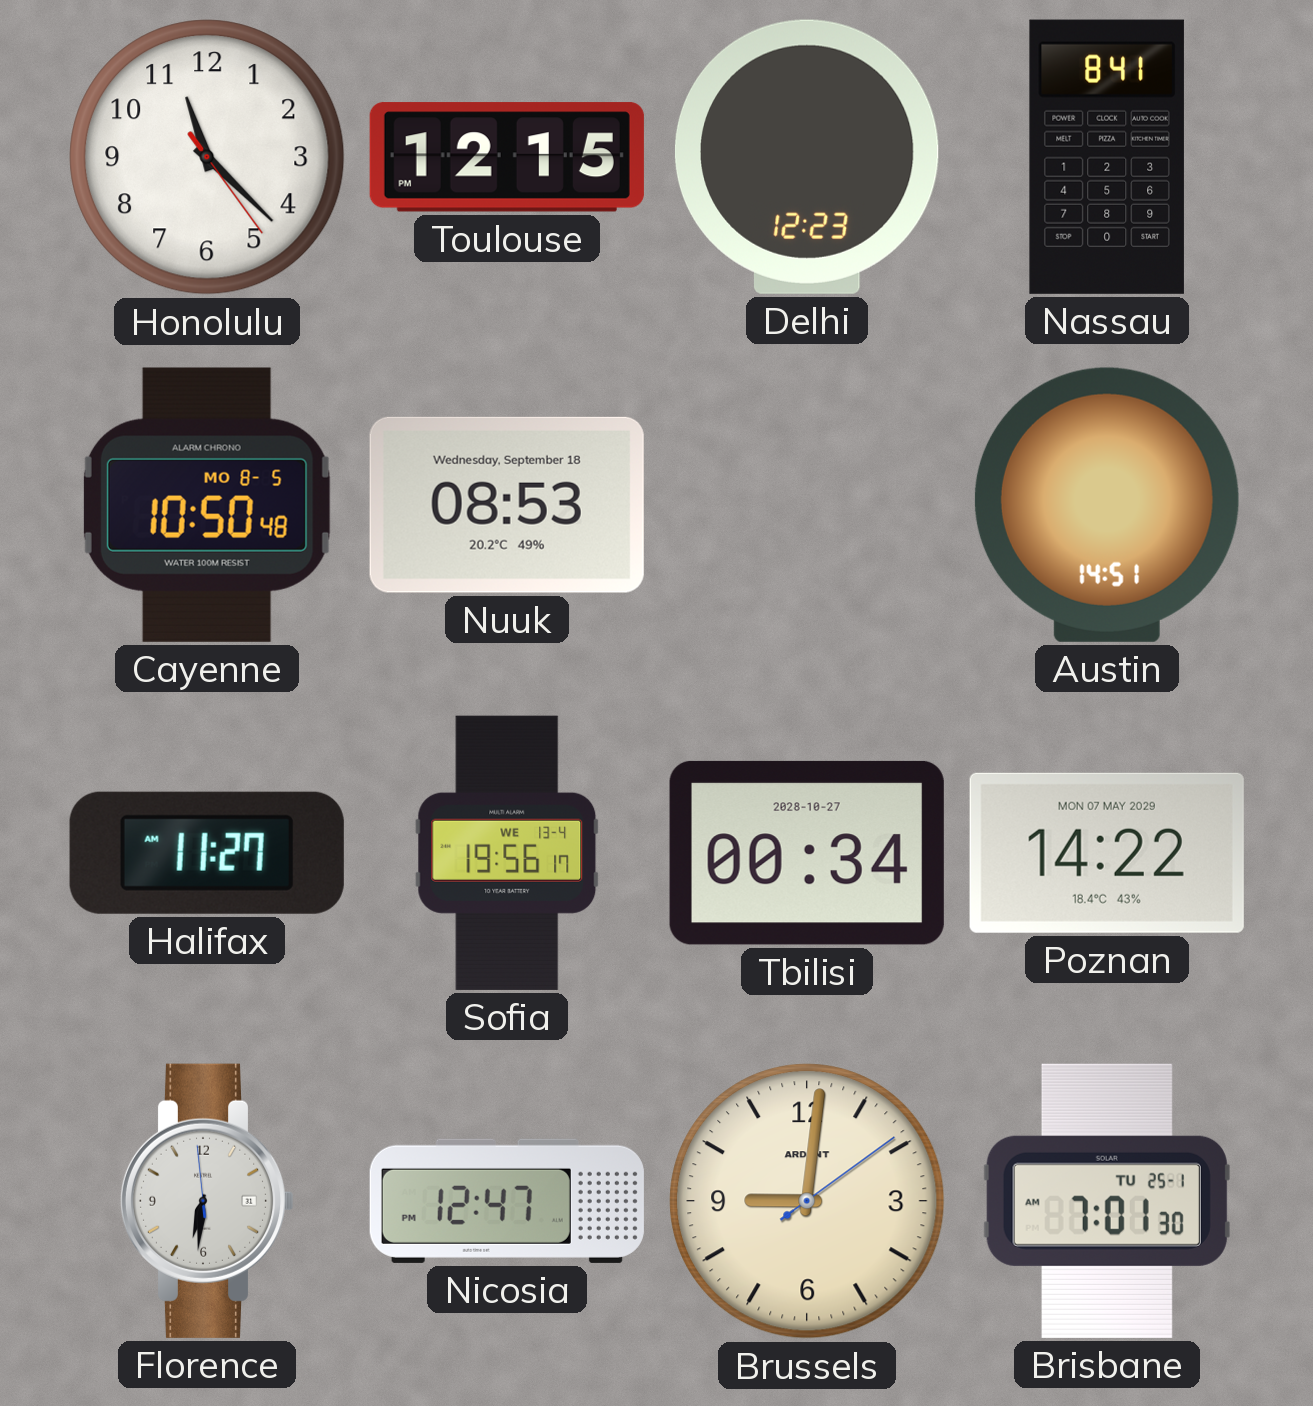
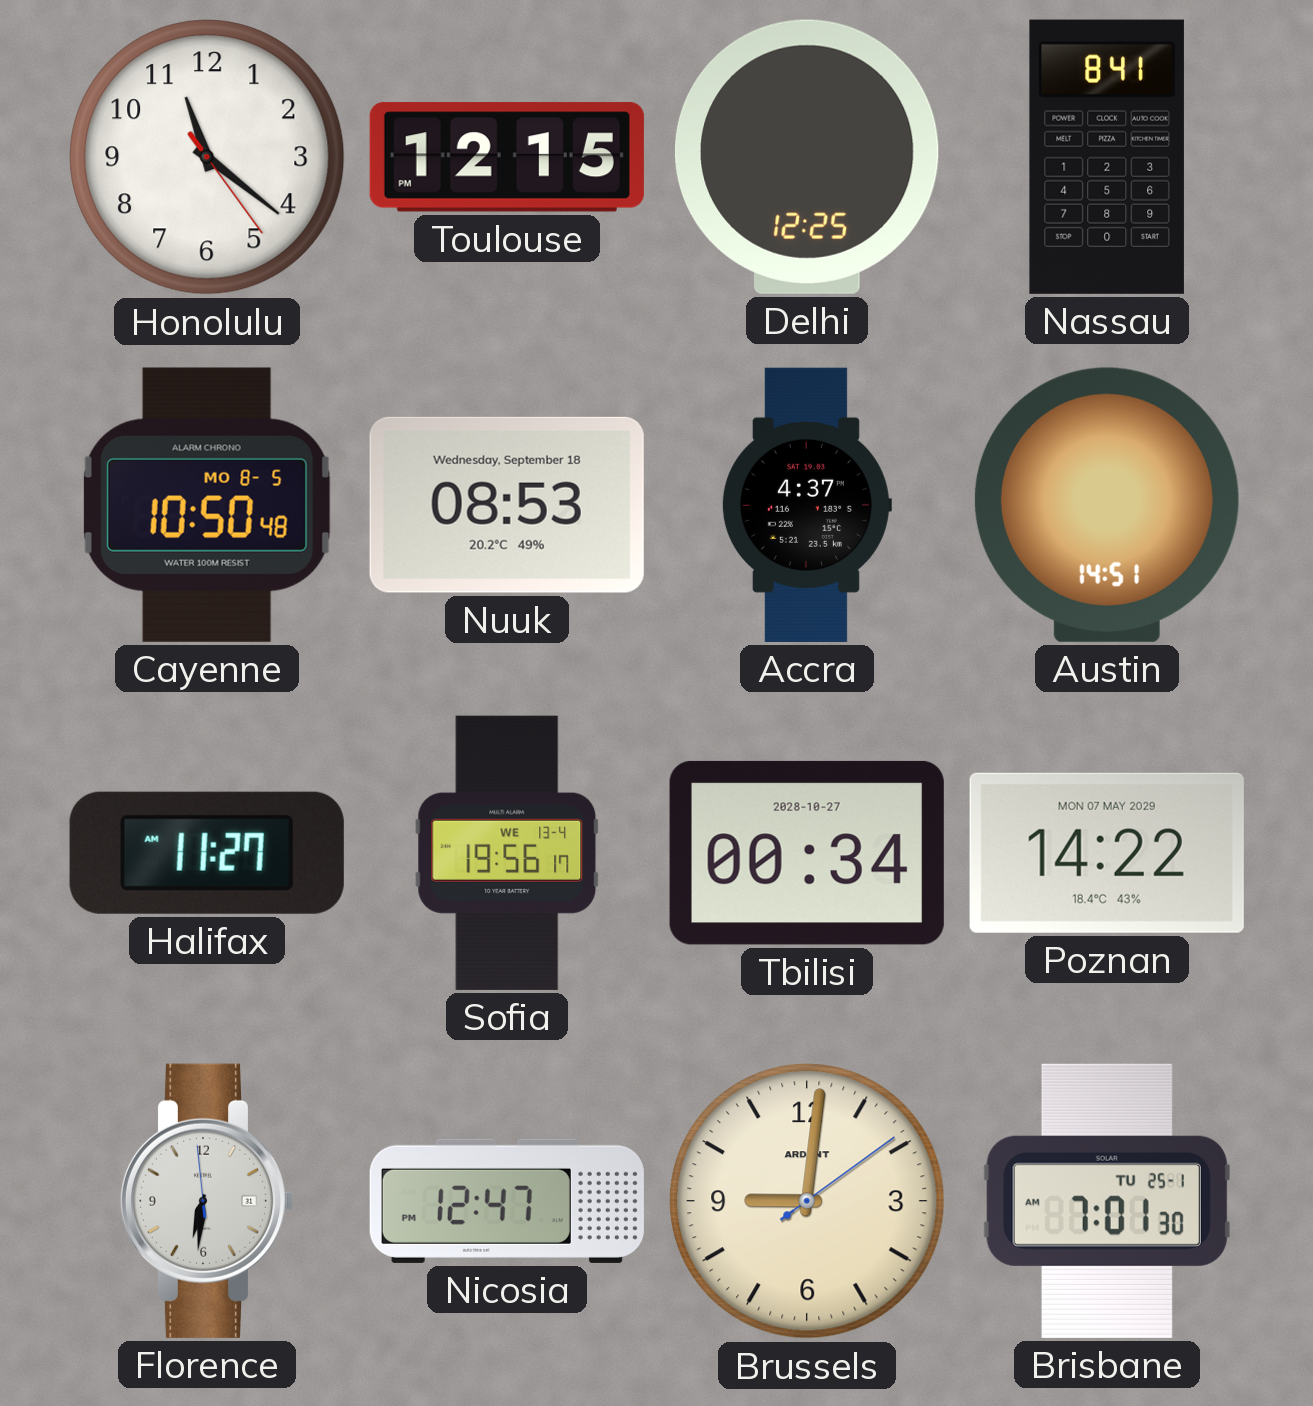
Honolulu: 11:22 -> 11:21 (207, 157)
Delhi: 12:23 -> 12:25 (807, 157)
Accra: none -> 4:37 (806, 505)
